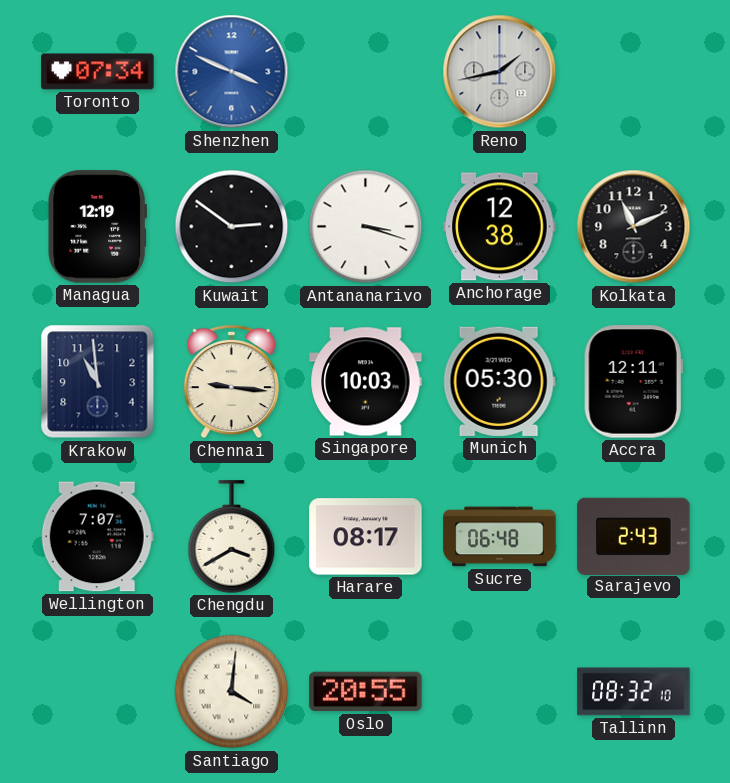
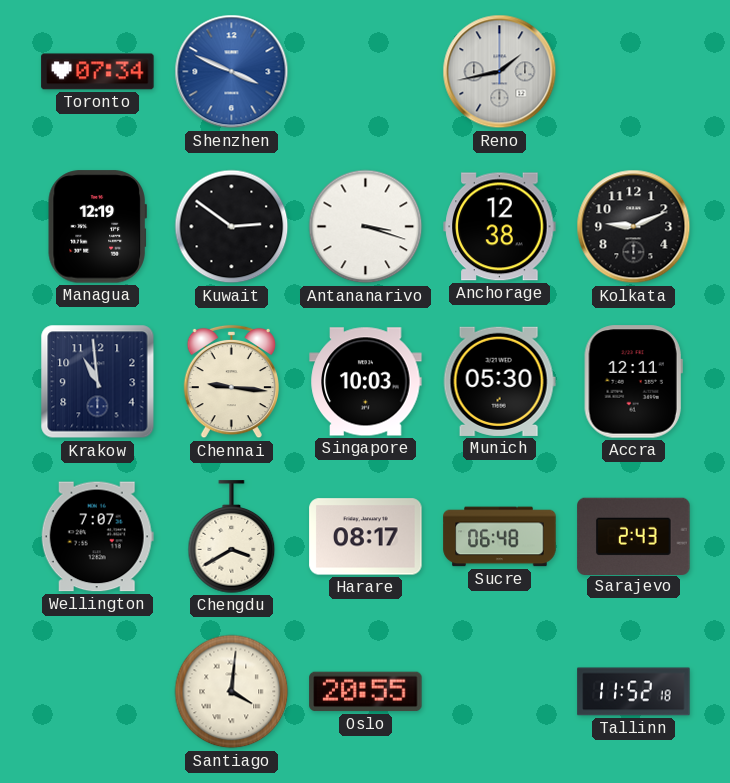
Kolkata: 11:11 -> 9:11 (634, 227)
Tallinn: 08:32 -> 11:52 (634, 692)
